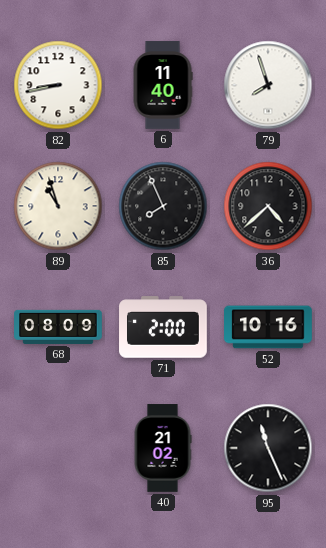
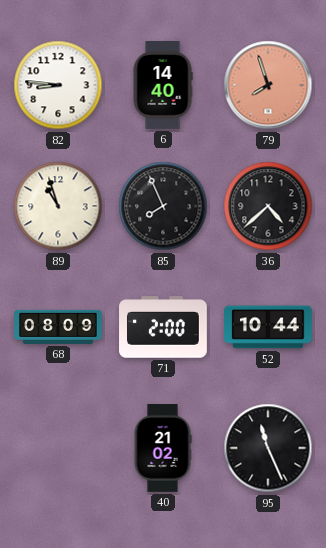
82: 8:43 -> 8:46 (58, 85)
6: 11:40 -> 14:40 (163, 85)
79 dial: white -> salmon (268, 85)
52: 10:16 -> 10:44 (268, 327)
